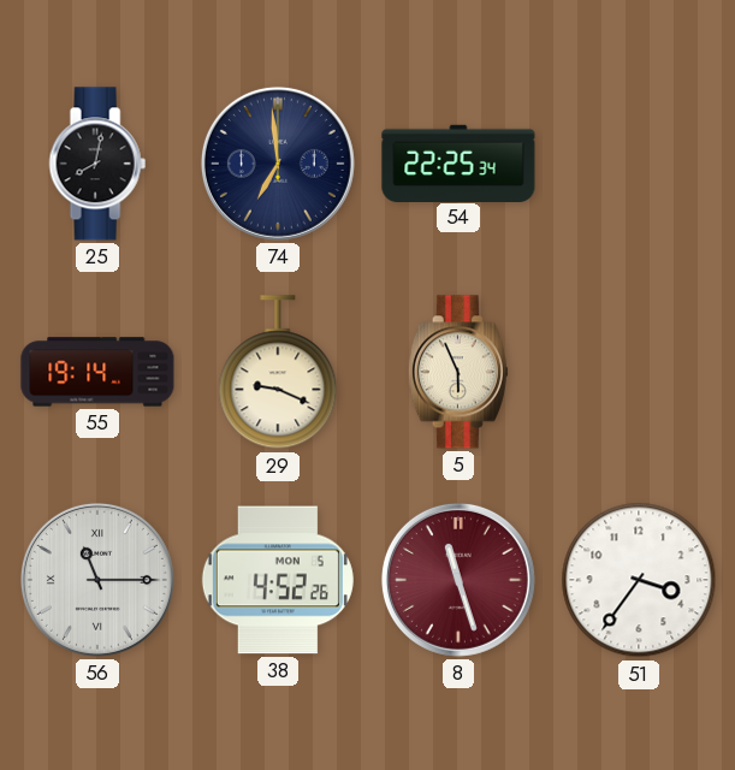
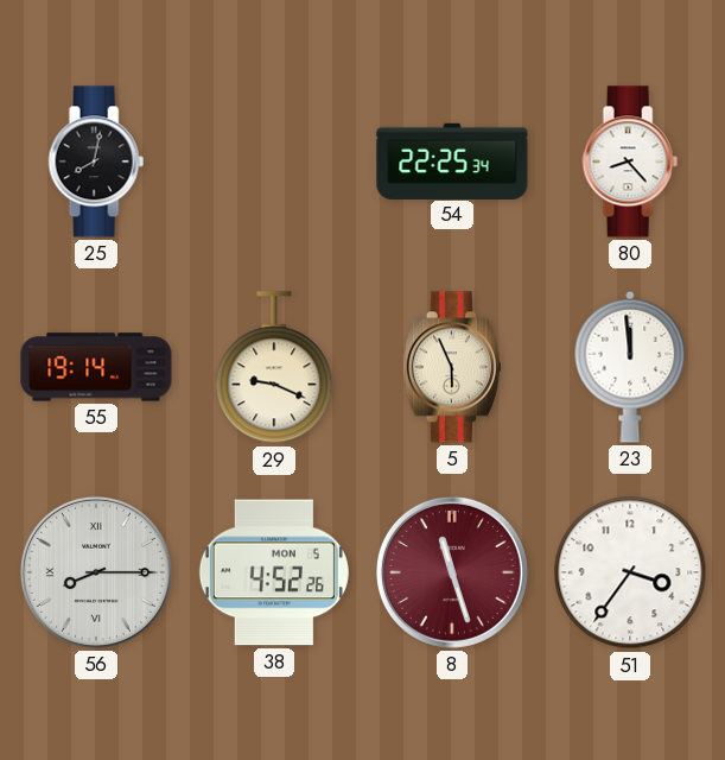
74: 6:59 -> none (278, 164)
80: none -> 8:23 (630, 161)
23: none -> 11:59 (630, 367)
56: 11:15 -> 8:15 (96, 572)
